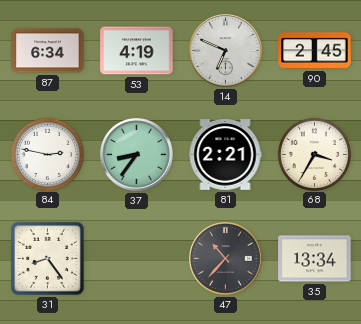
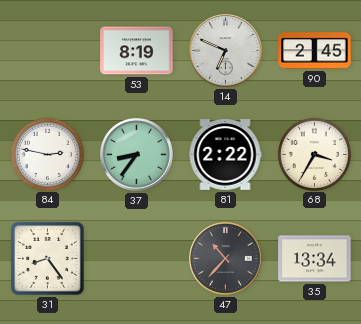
87: 6:34 -> none (48, 51)
53: 4:19 -> 8:19 (137, 51)
81: 2:21 -> 2:22 (225, 155)
